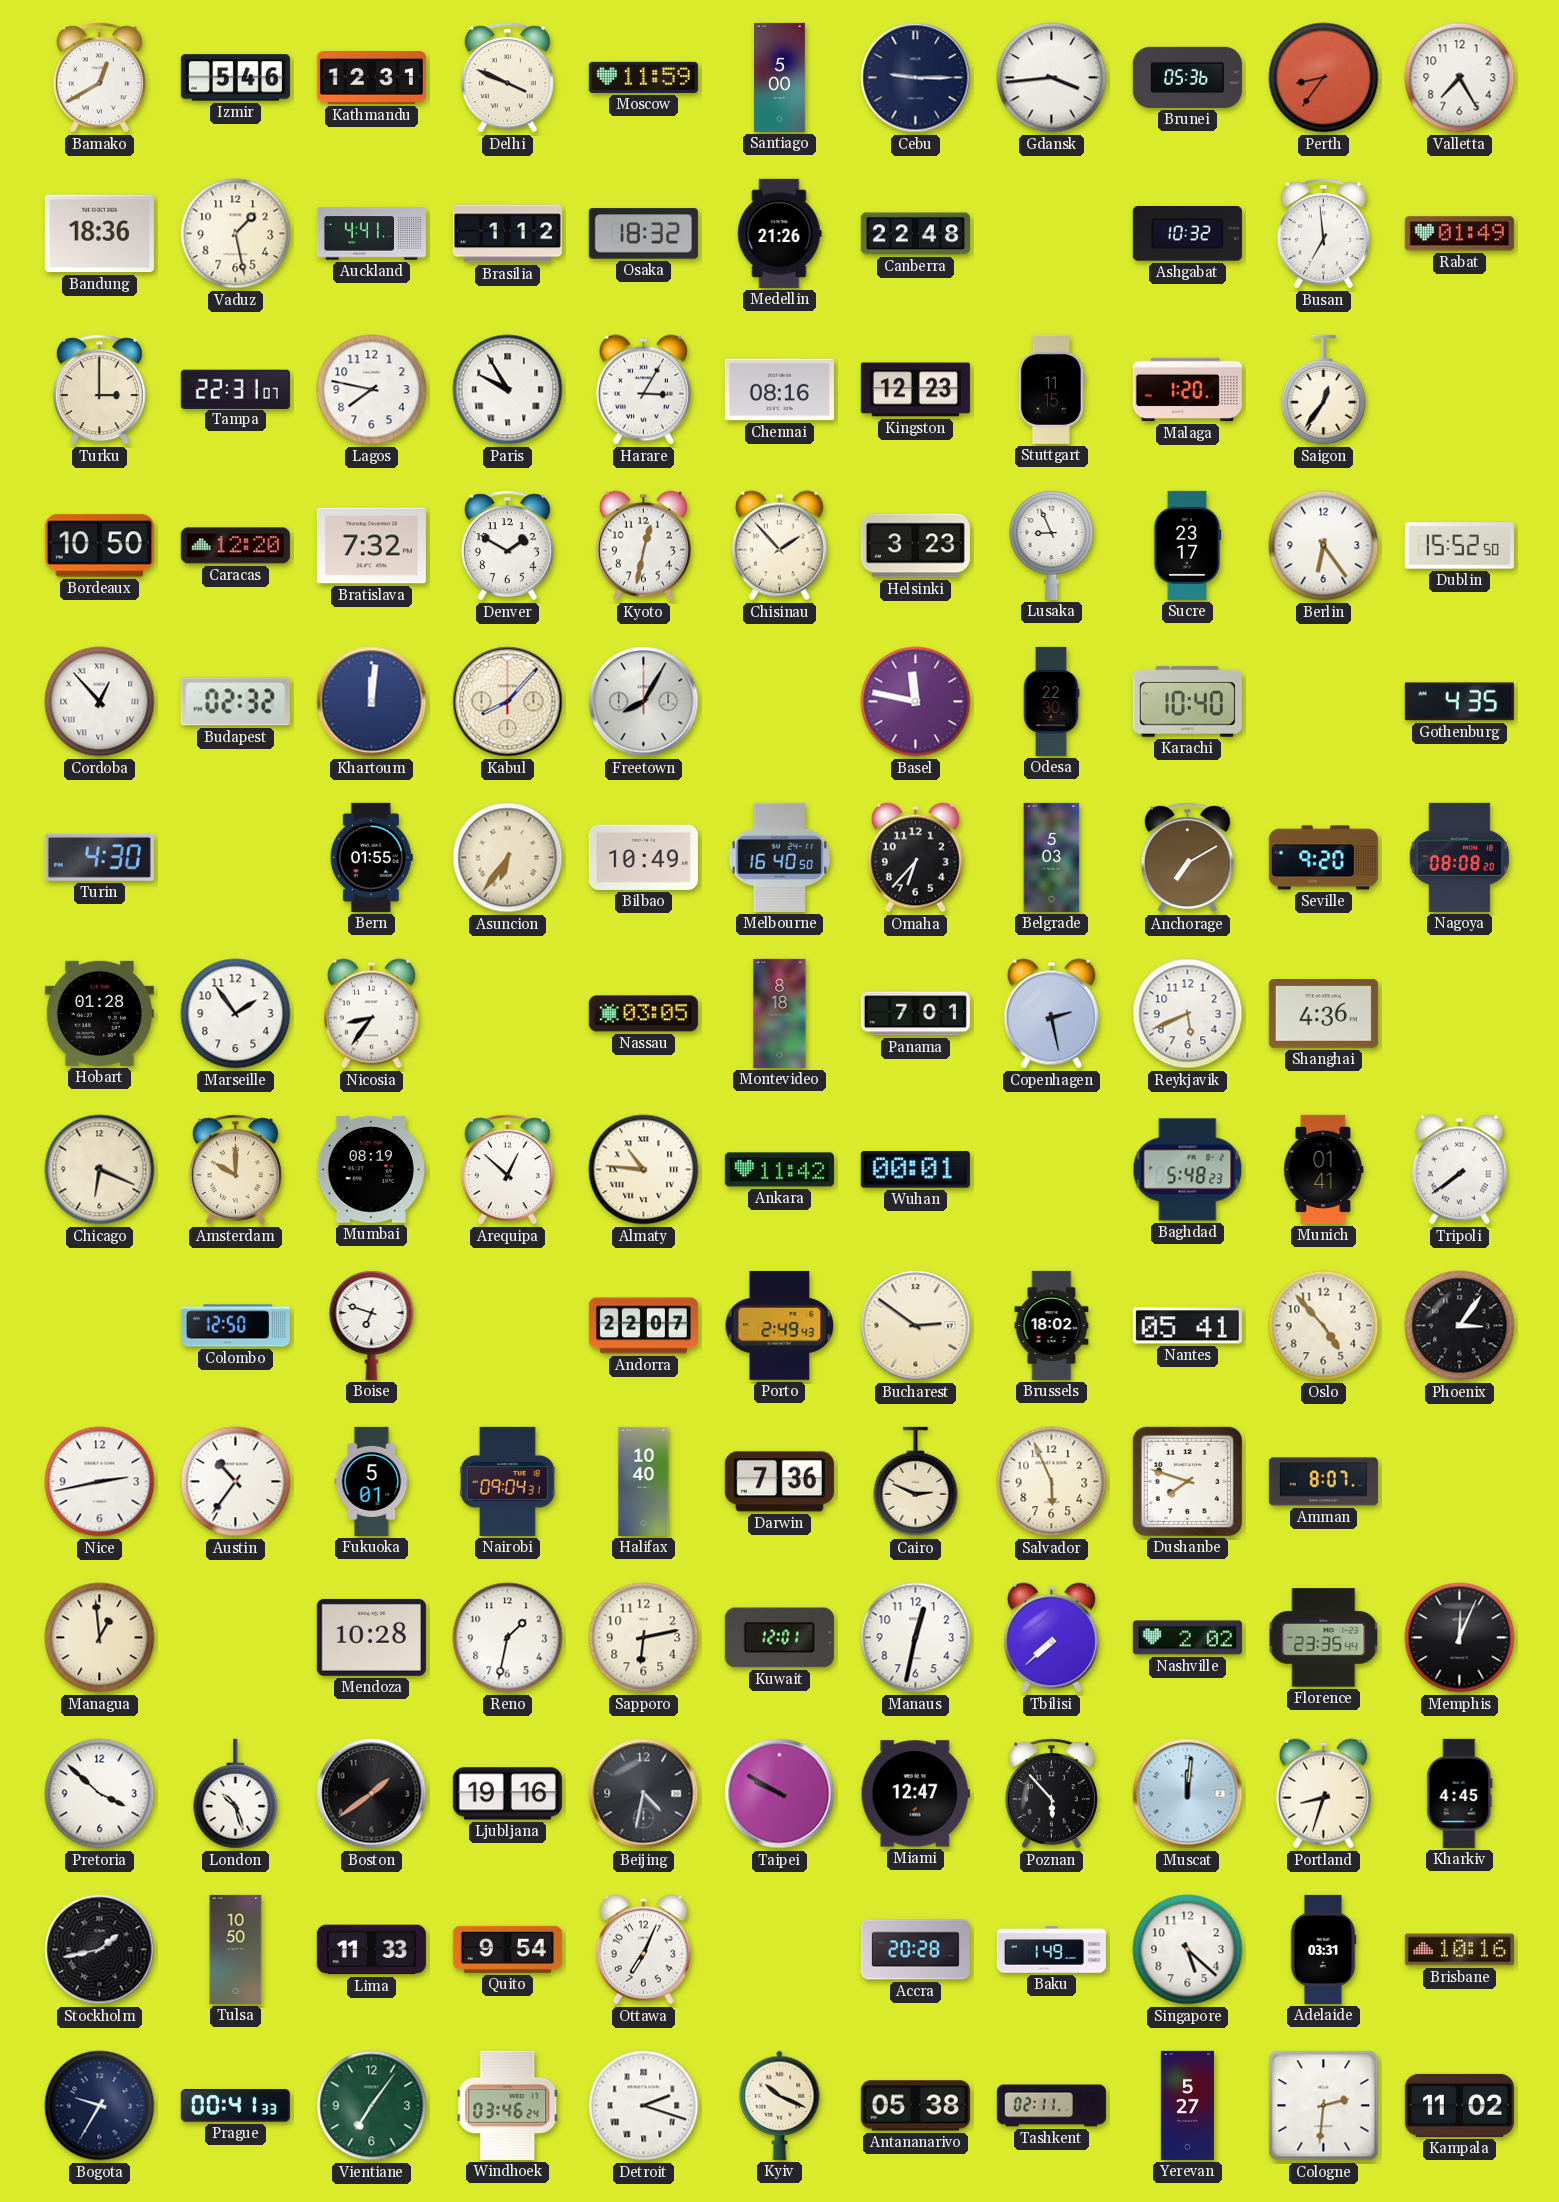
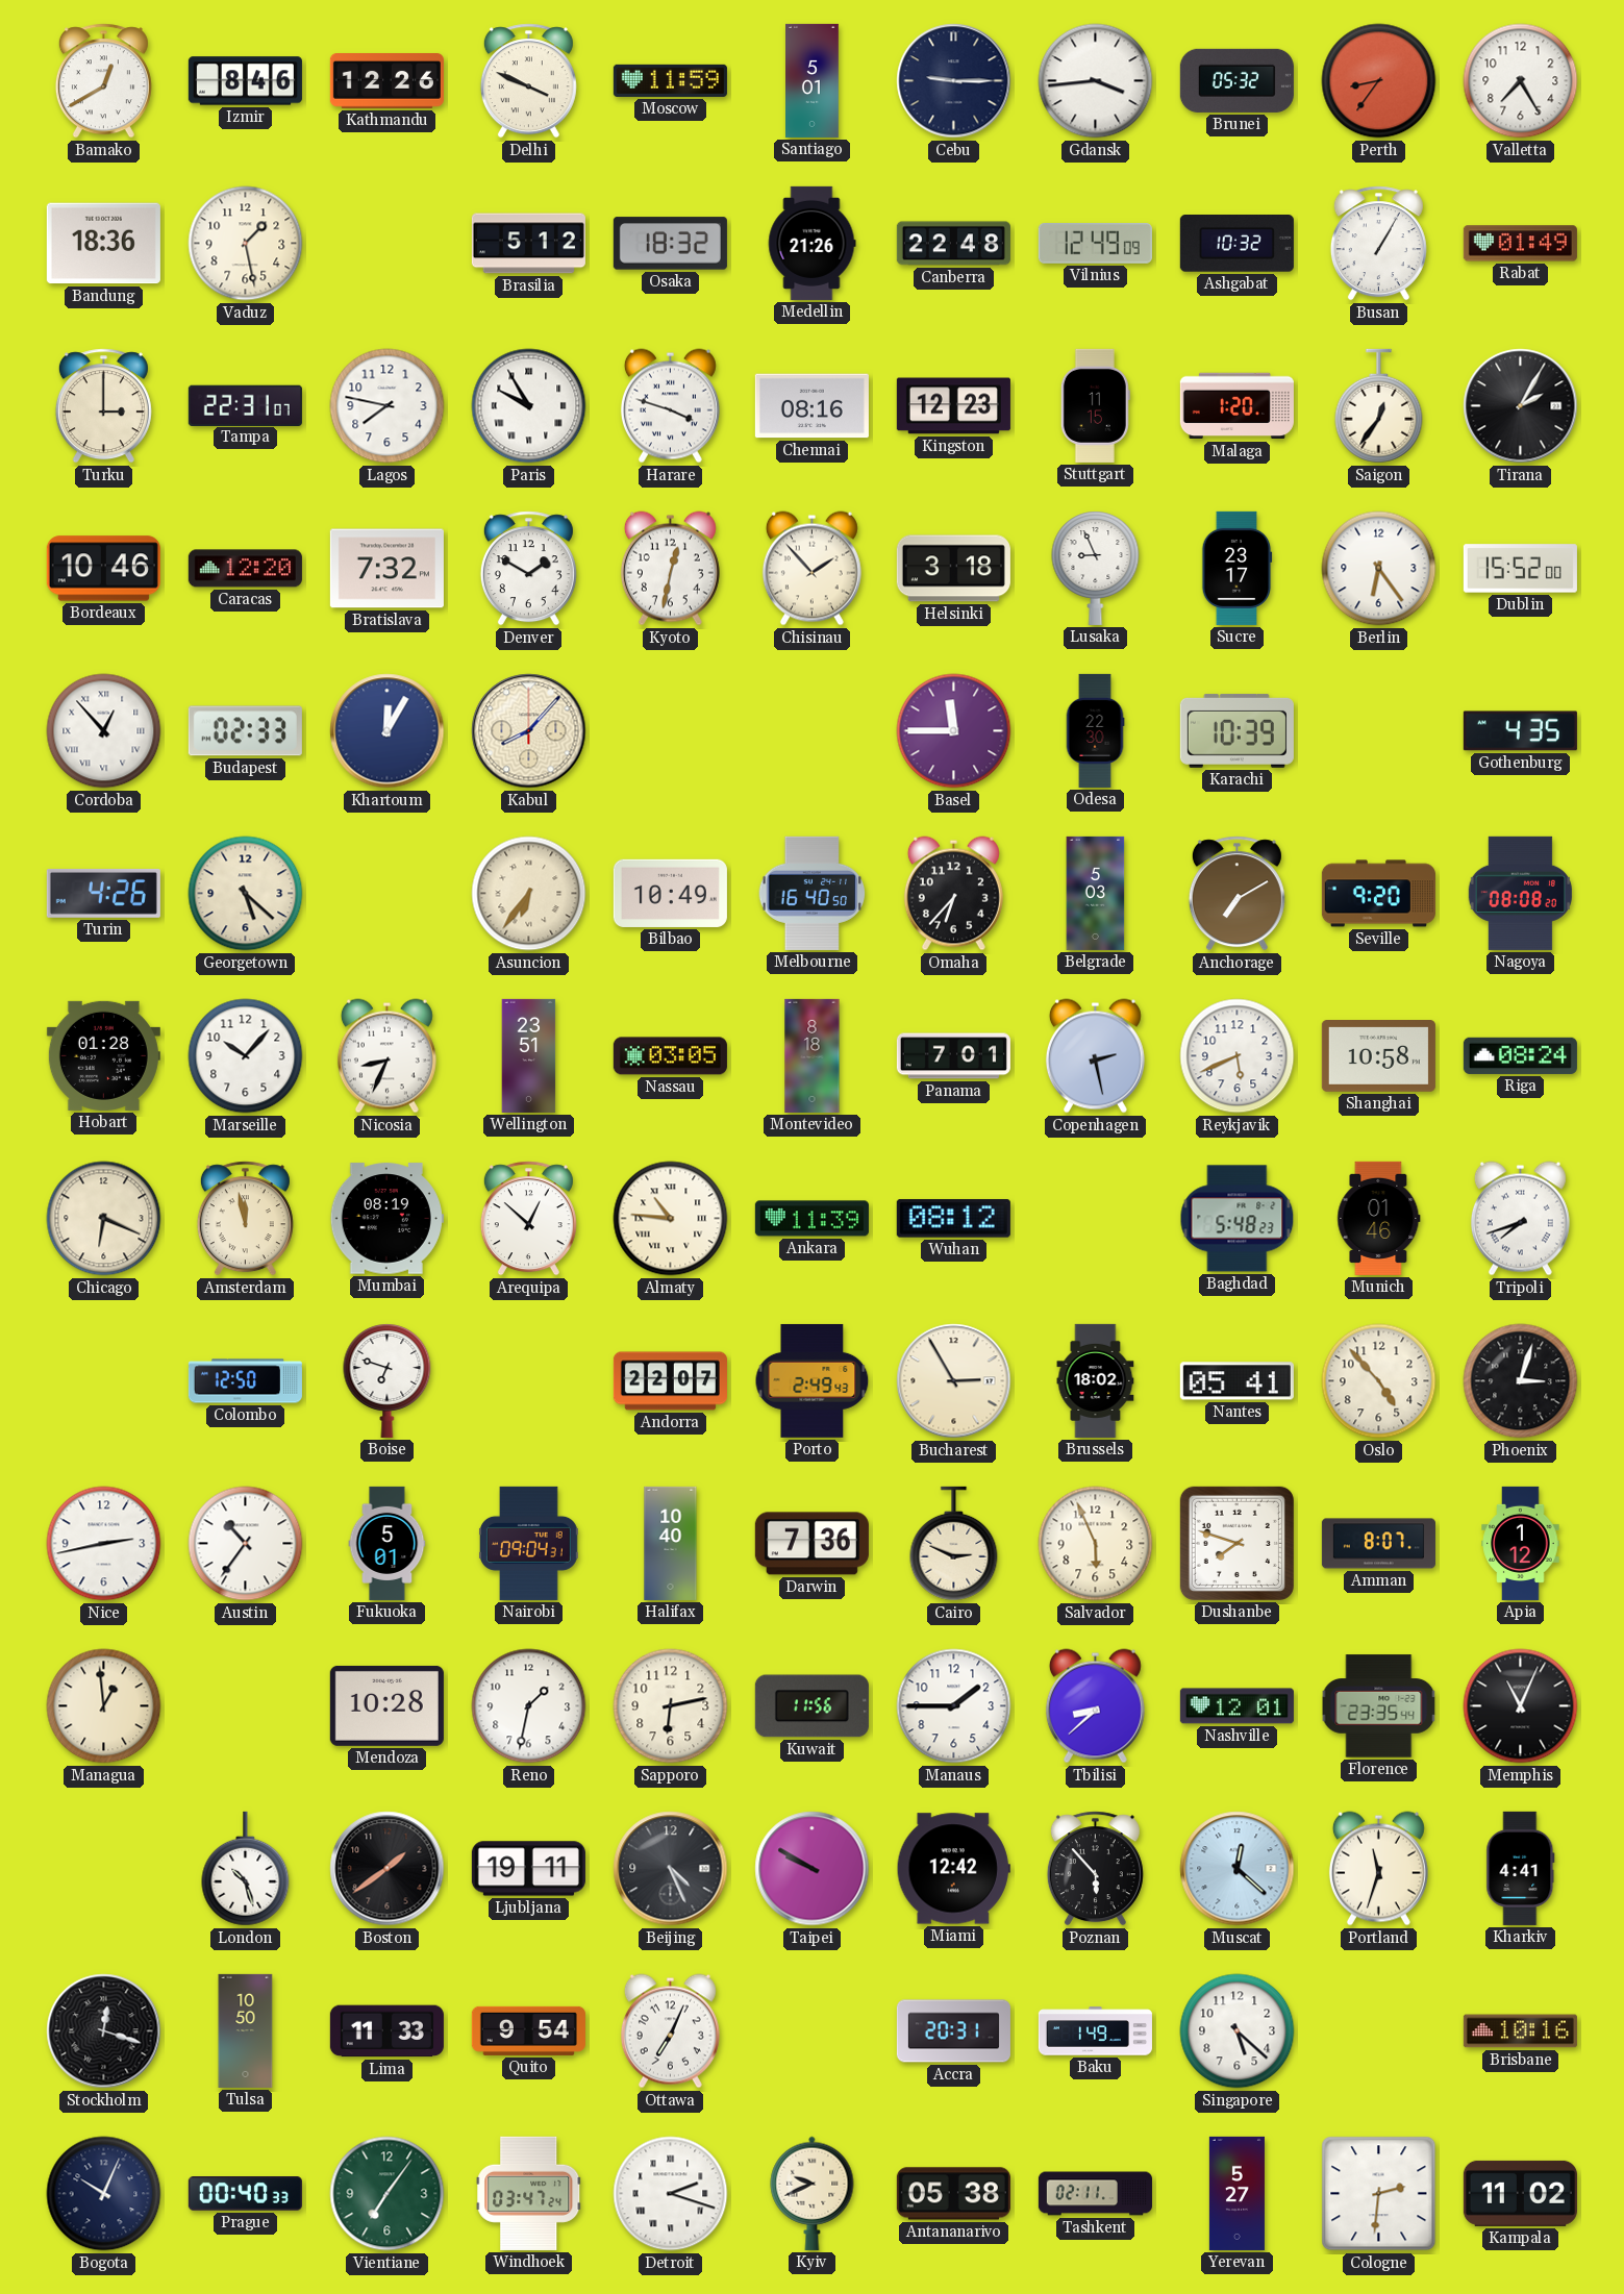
Izmir: 5:46 -> 8:46 (245, 81)
Kathmandu: 12:31 -> 12:26 (386, 81)
Santiago: 5:00 -> 5:01 (813, 80)
Brunei: 05:36 -> 05:32 (1236, 80)
Auckland: 4:41 -> none (371, 234)
Brasilia: 1:12 -> 5:12 (528, 244)
Vilnius: none -> 12:49 (1095, 244)
Busan: 6:59 -> 1:05 (1378, 244)
Harare: 3:05 -> 3:48 (670, 406)
Tirana: none -> 2:05 (1521, 406)
Bordeaux: 10:50 -> 10:46 (103, 569)
Helsinki: 3:23 -> 3:18 (953, 569)
Dublin: 15:52:50 -> 15:52:00 (1520, 569)
Budapest: 02:32 -> 02:33 (245, 731)
Khartoum: 12:01 -> 12:05 (388, 731)
Freetown: 8:05 -> none (644, 702)
Basel: 11:47 -> 11:45 (954, 731)
Karachi: 10:40 -> 10:39 (1236, 730)
Turin: 4:30 -> 4:26 (103, 893)
Georgetown: none -> 5:22 (246, 894)
Bern: 01:55 -> none (371, 857)
Marseille: 1:54 -> 10:07 (246, 1056)
Nicosia: 8:36 -> 8:34 (386, 1056)
Wellington: none -> 23:51 (529, 1055)
Shanghai: 4:36 -> 10:58 (1378, 1056)
Riga: none -> 08:24 (1520, 1055)
Amsterdam: 10:00 -> 11:58 (245, 1219)
Ankara: 11:42 -> 11:39 (811, 1219)
Wuhan: 00:01 -> 08:12 (953, 1219)
Munich: 01:41 -> 01:46 (1379, 1218)
Tripoli: 7:39 -> 7:42 (1520, 1219)
Bucharest: 2:51 -> 2:55 (954, 1381)
Phoenix: 3:06 -> 3:03 (1521, 1381)
Apia: none -> 1:12 (1521, 1543)
Kuwait: 12:01 -> 11:56 (811, 1706)
Manaus: 12:32 -> 1:45 (954, 1706)
Tbilisi: 7:38 -> 8:38 (1095, 1706)
Nashville: 2:02 -> 12:01 (1236, 1706)
Memphis: 12:04 -> 11:04 (1521, 1706)
Pretoria: 3:52 -> none (100, 1794)
Ljubljana: 19:16 -> 19:11 (528, 1869)
Beijing: 4:32 -> 4:26 (671, 1869)
Miami: 12:47 -> 12:42 (953, 1869)
Muscat: 12:01 -> 12:22 (1238, 1869)
Portland: 8:33 -> 11:33 (1378, 1869)
Kharkiv: 4:45 -> 4:41 (1521, 1868)
Stockholm: 1:43 -> 12:18 (104, 2031)
Accra: 20:28 -> 20:31 (953, 2031)
Adelaide: 03:31 -> none (1323, 1949)
Bogota: 9:35 -> 10:04 (104, 2194)
Prague: 00:41 -> 00:40 (245, 2194)
Windhoek: 03:46 -> 03:47 (529, 2193)
Kyiv: 10:19 -> 9:41 (813, 2193)
